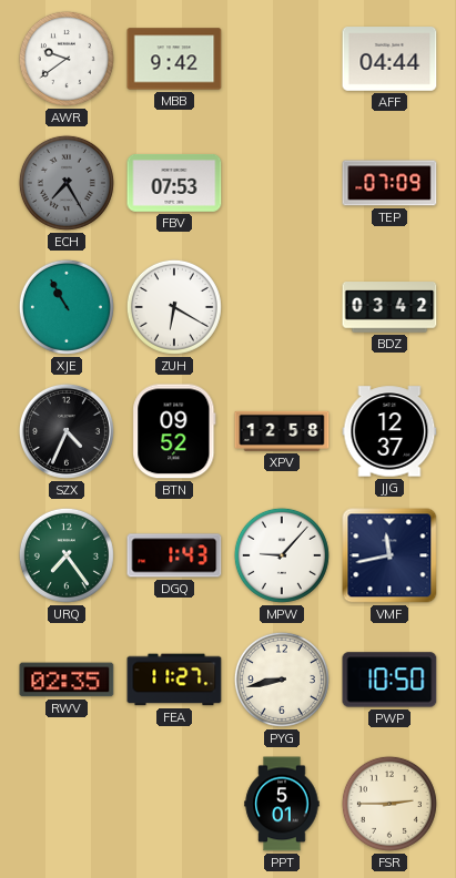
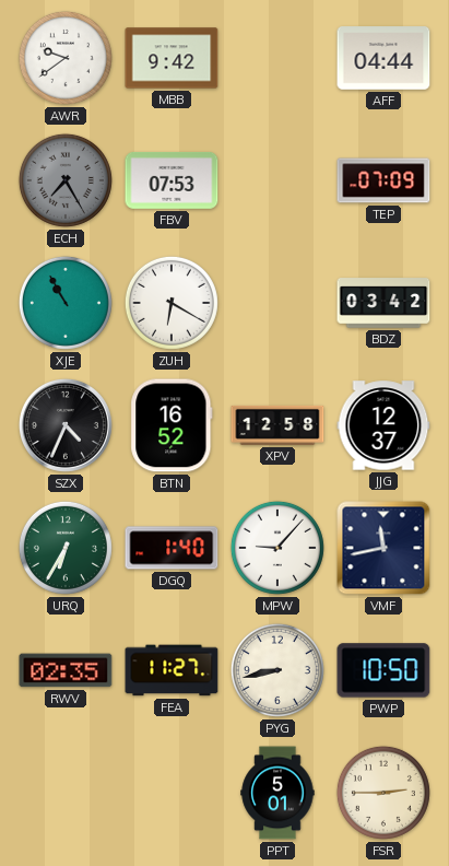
BTN: 09:52 -> 16:52 (172, 425)
URQ: 7:24 -> 6:35 (66, 548)
DGQ: 1:43 -> 1:40 (172, 548)
